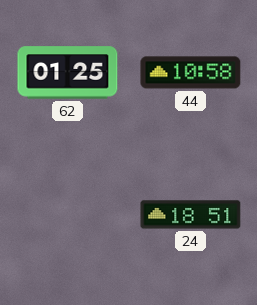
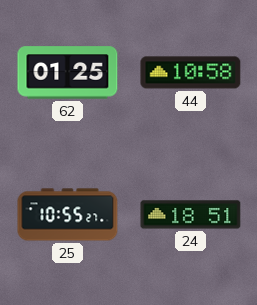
25: none -> 10:55 (68, 215)
